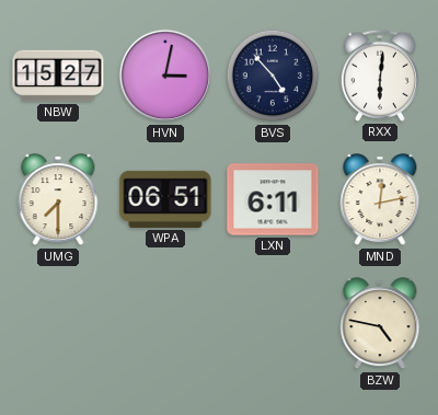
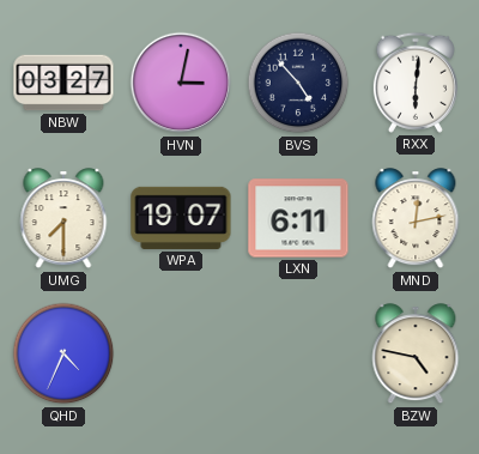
NBW: 15:27 -> 03:27 (63, 83)
WPA: 06:51 -> 19:07 (181, 218)
QHD: none -> 4:34 (63, 353)
